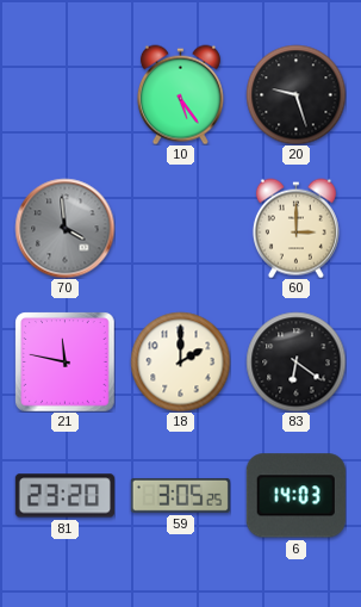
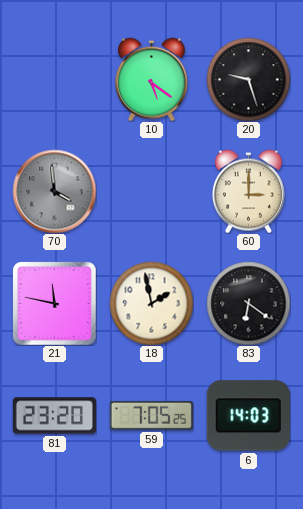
10: 5:24 -> 5:21 (151, 79)
18: 2:00 -> 1:58 (151, 303)
59: 3:05 -> 7:05 (151, 415)
